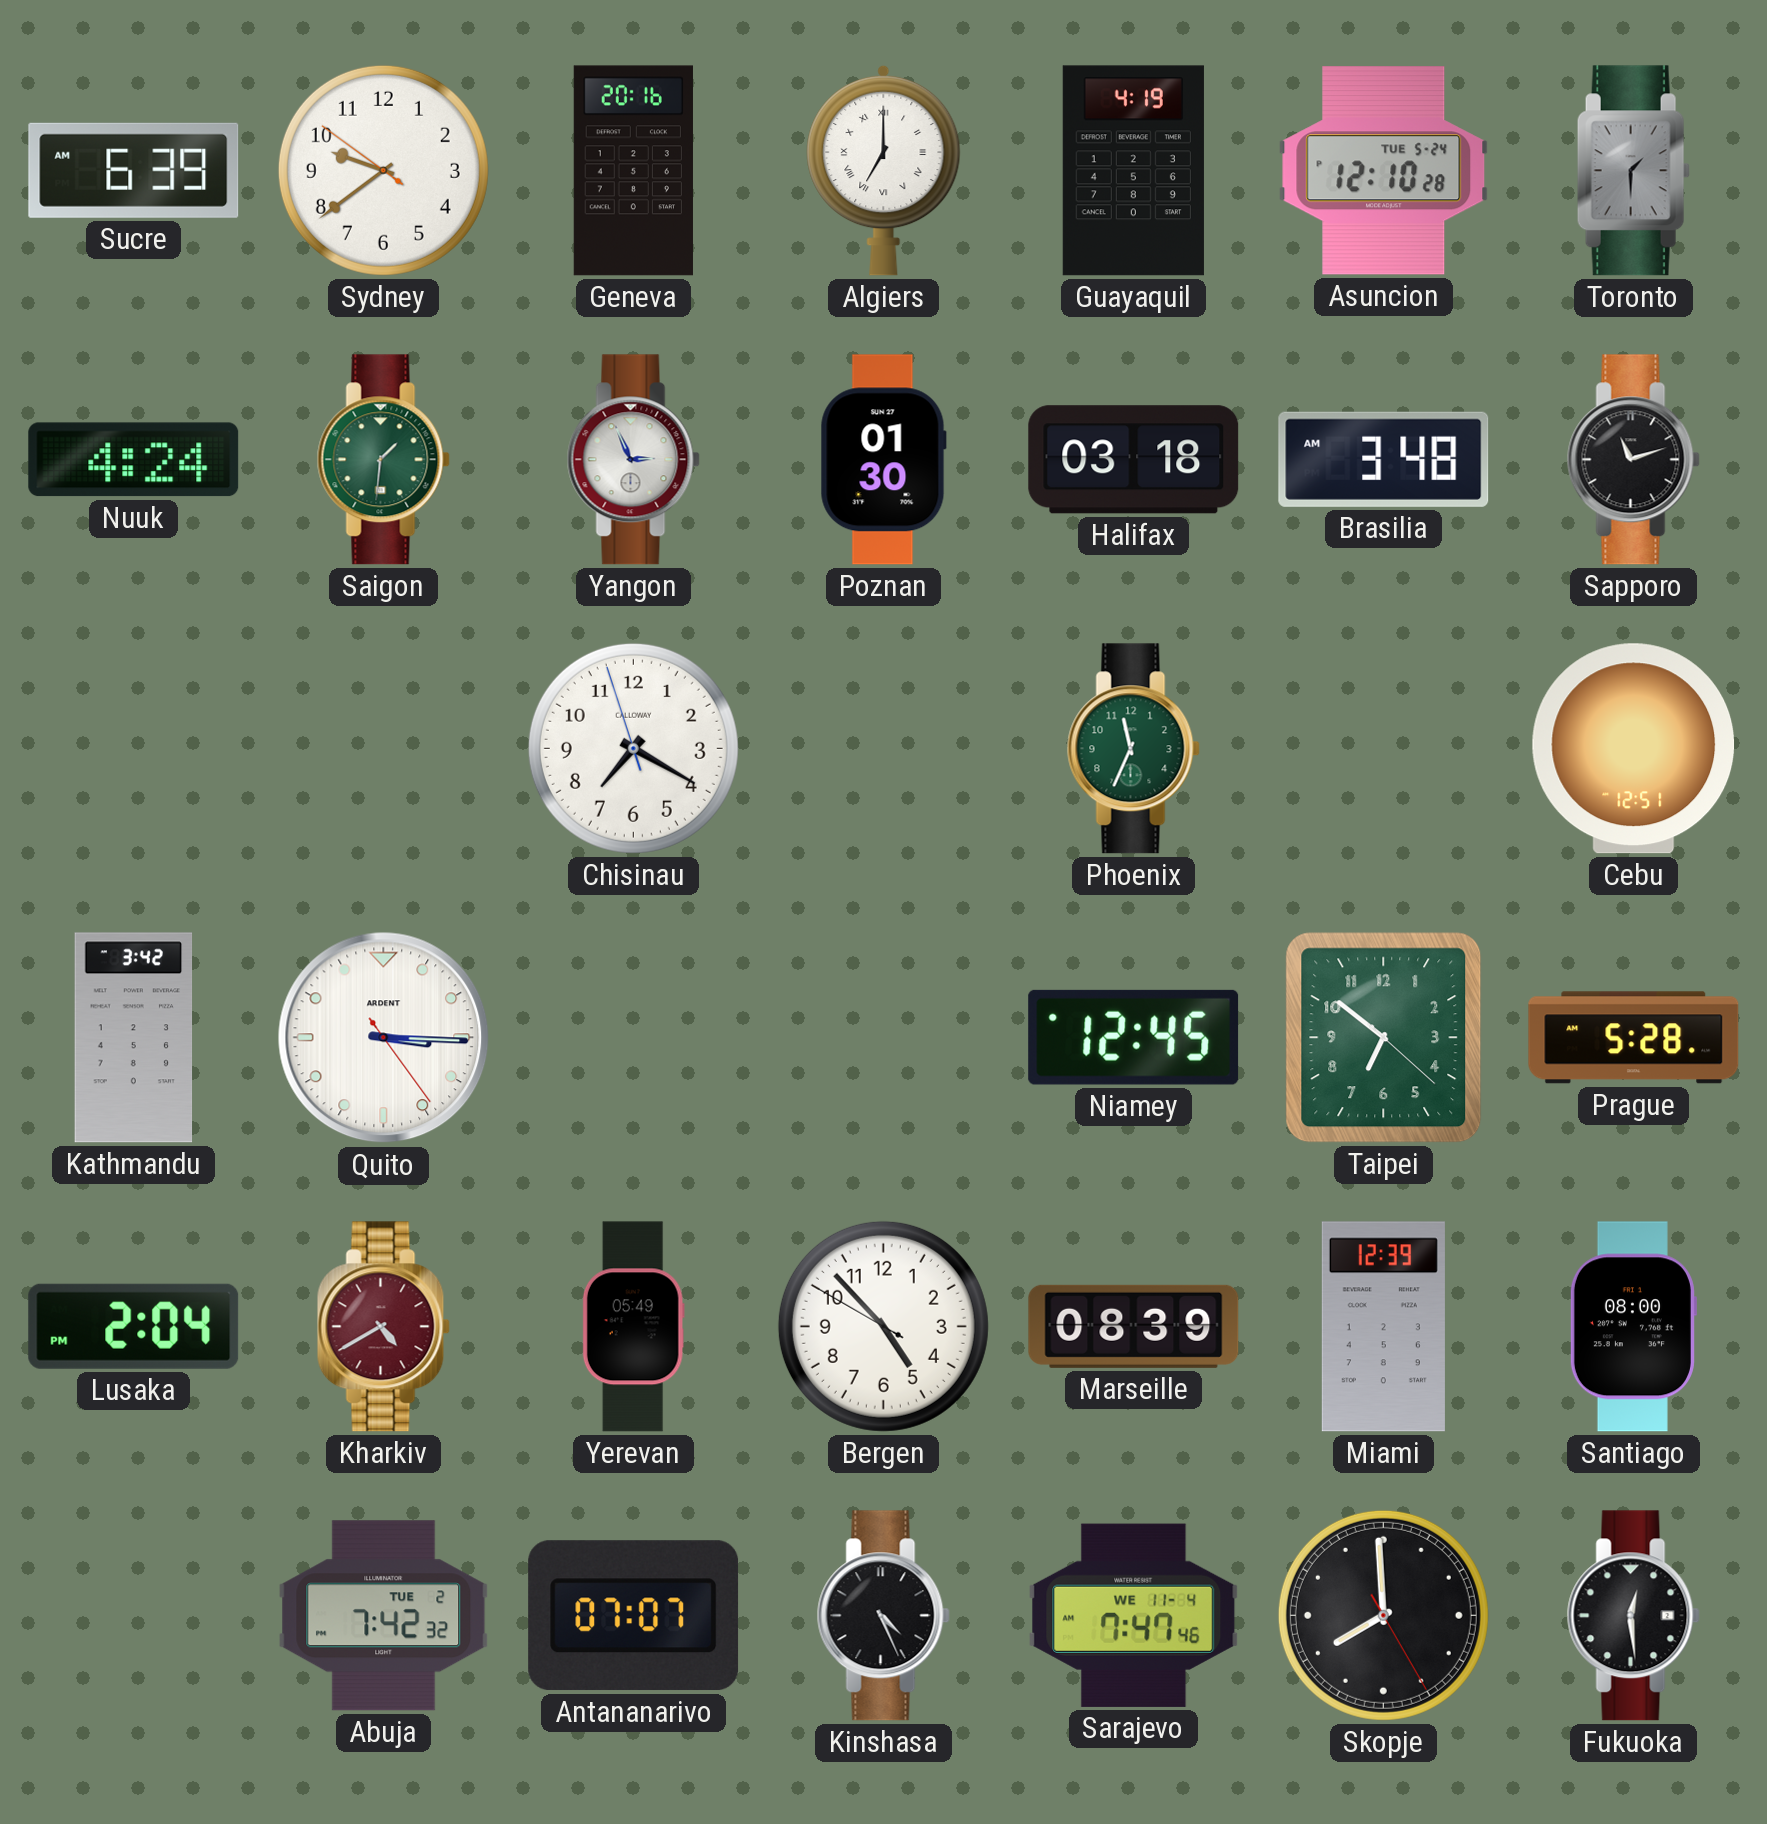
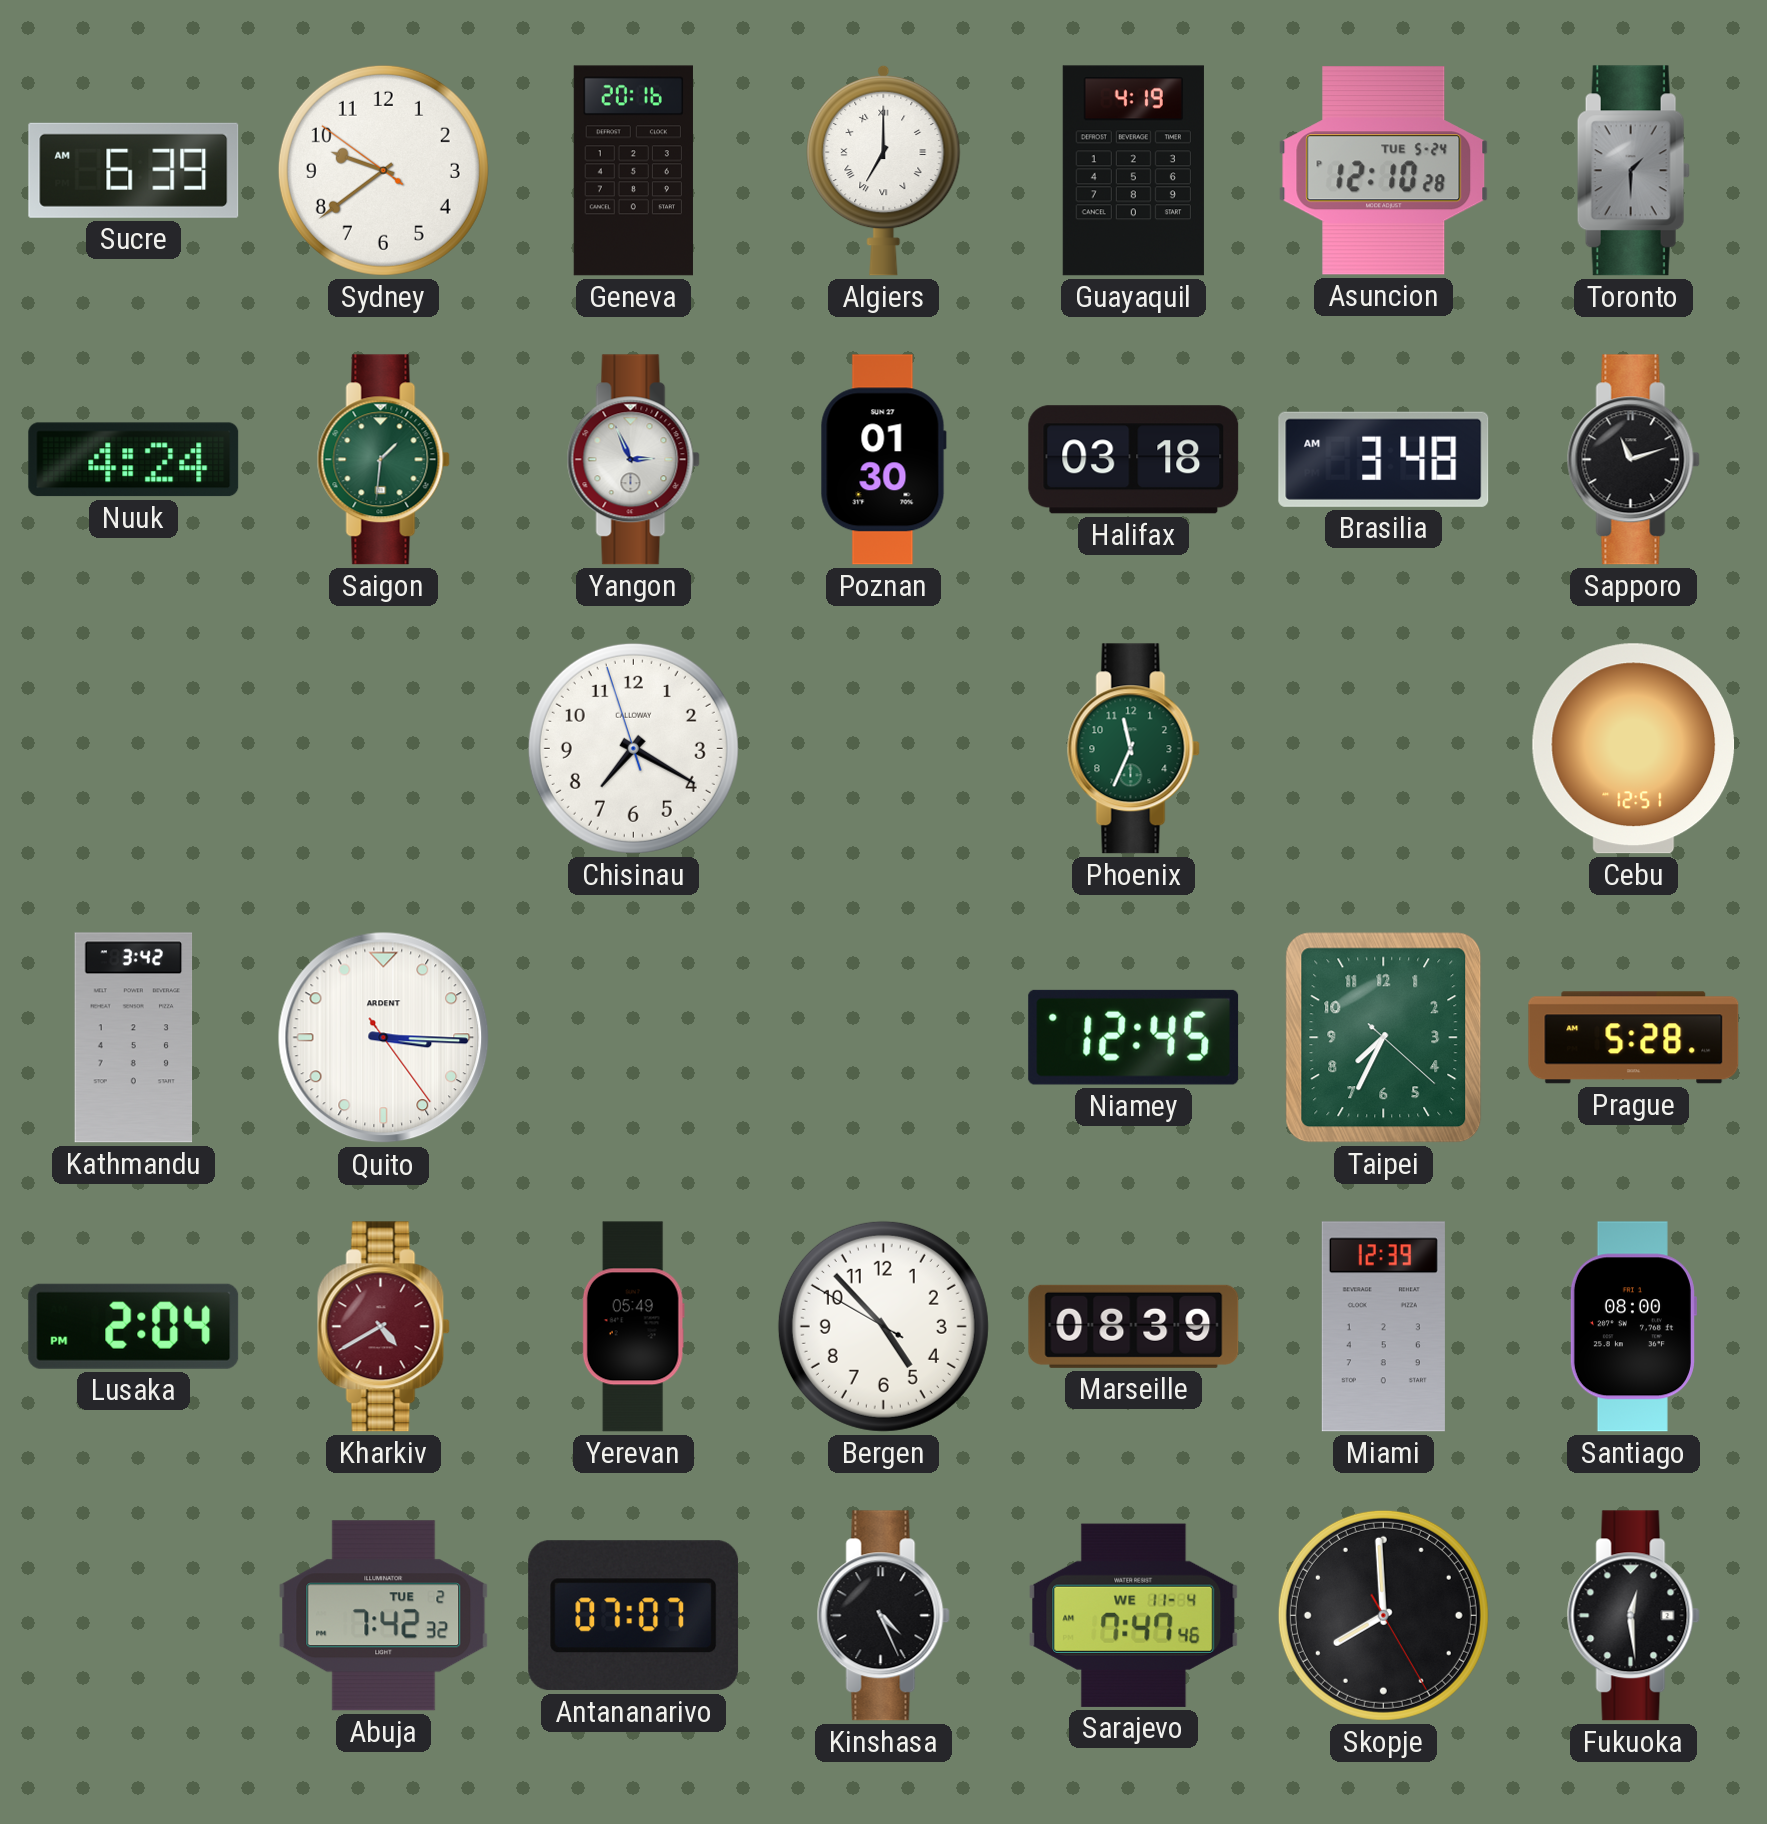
Taipei: 6:51 -> 7:34 (1384, 1038)
